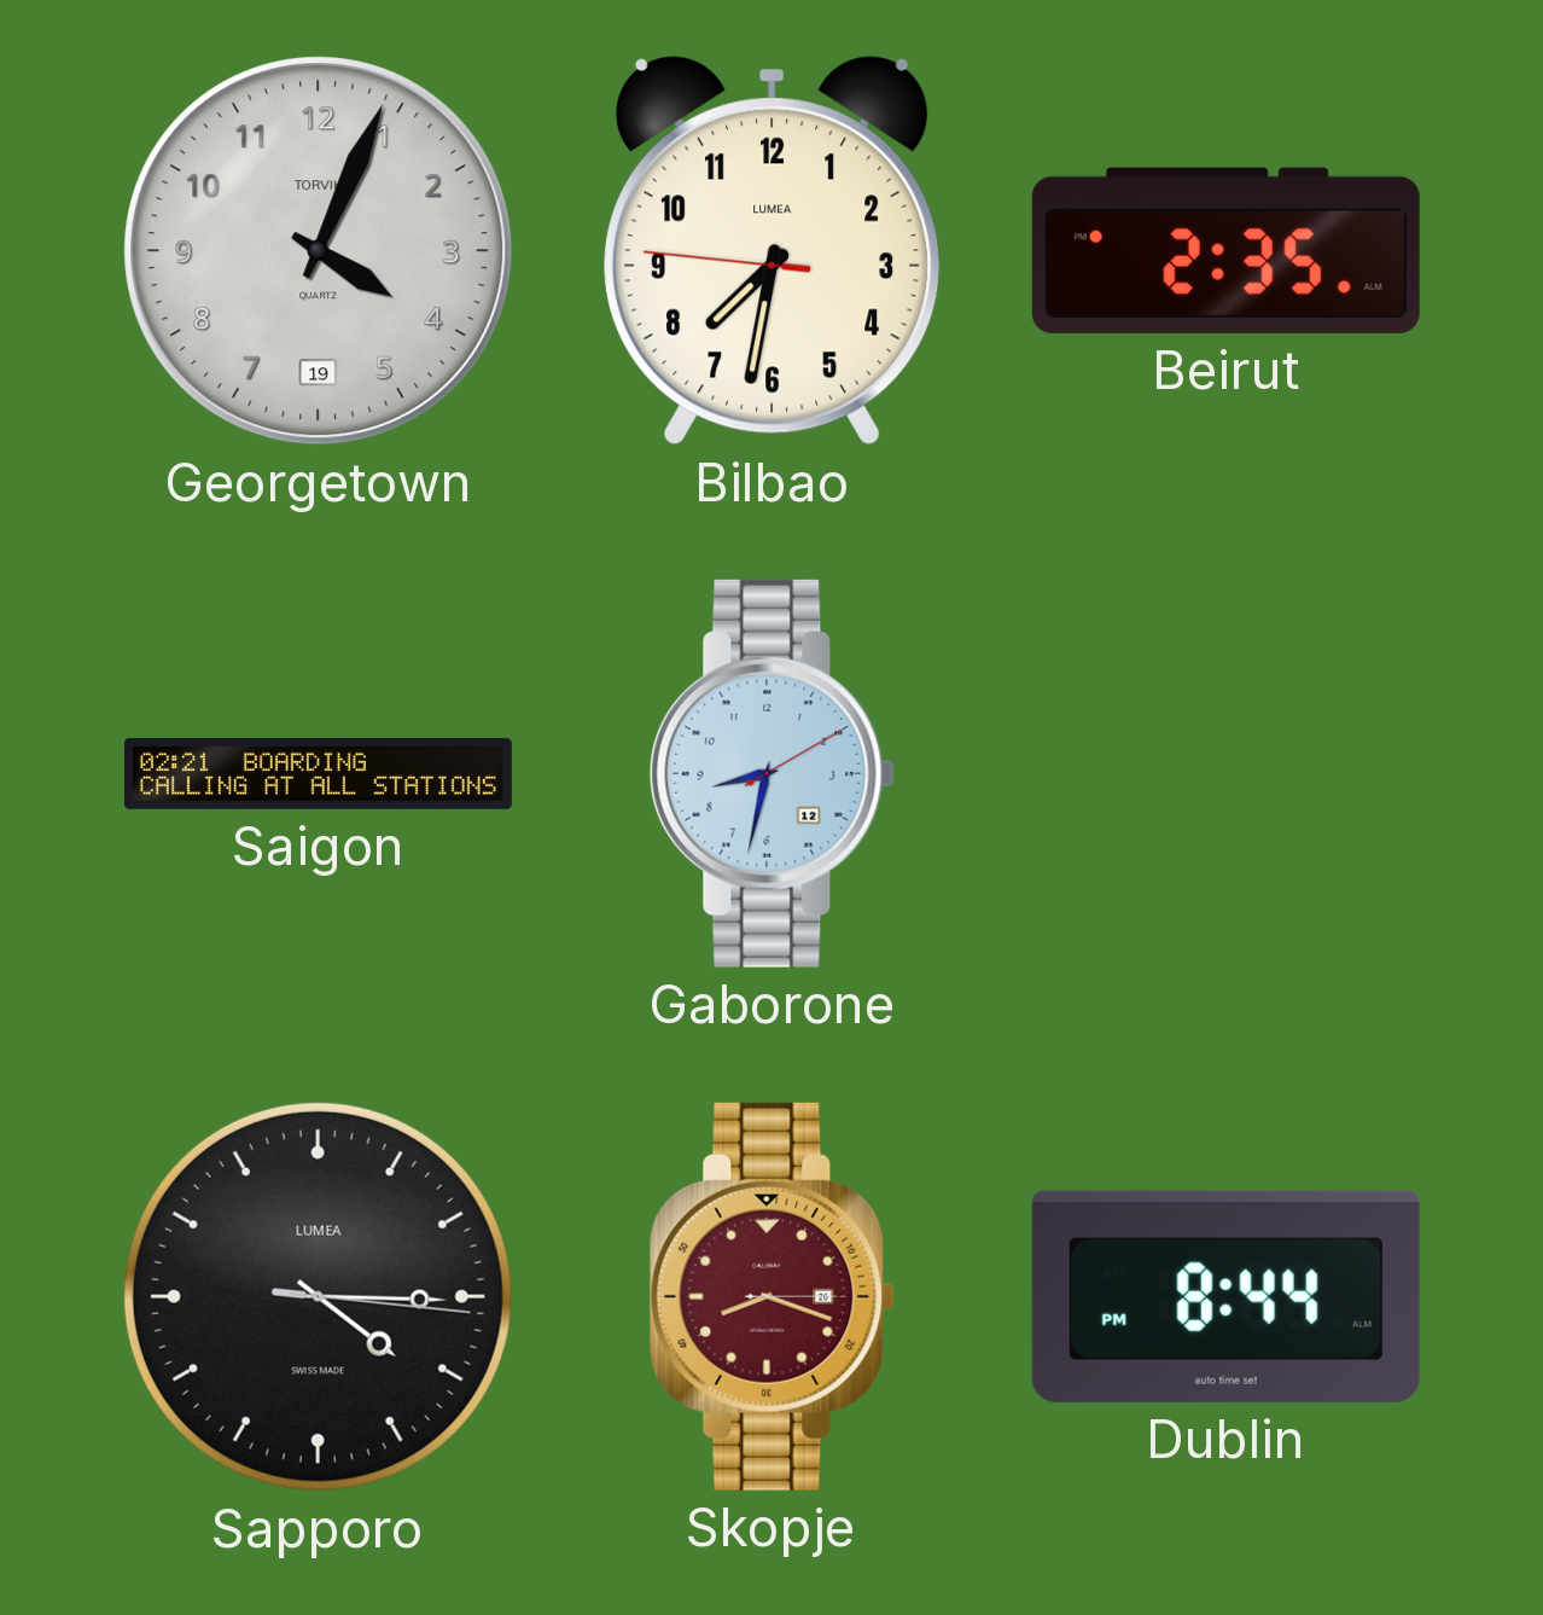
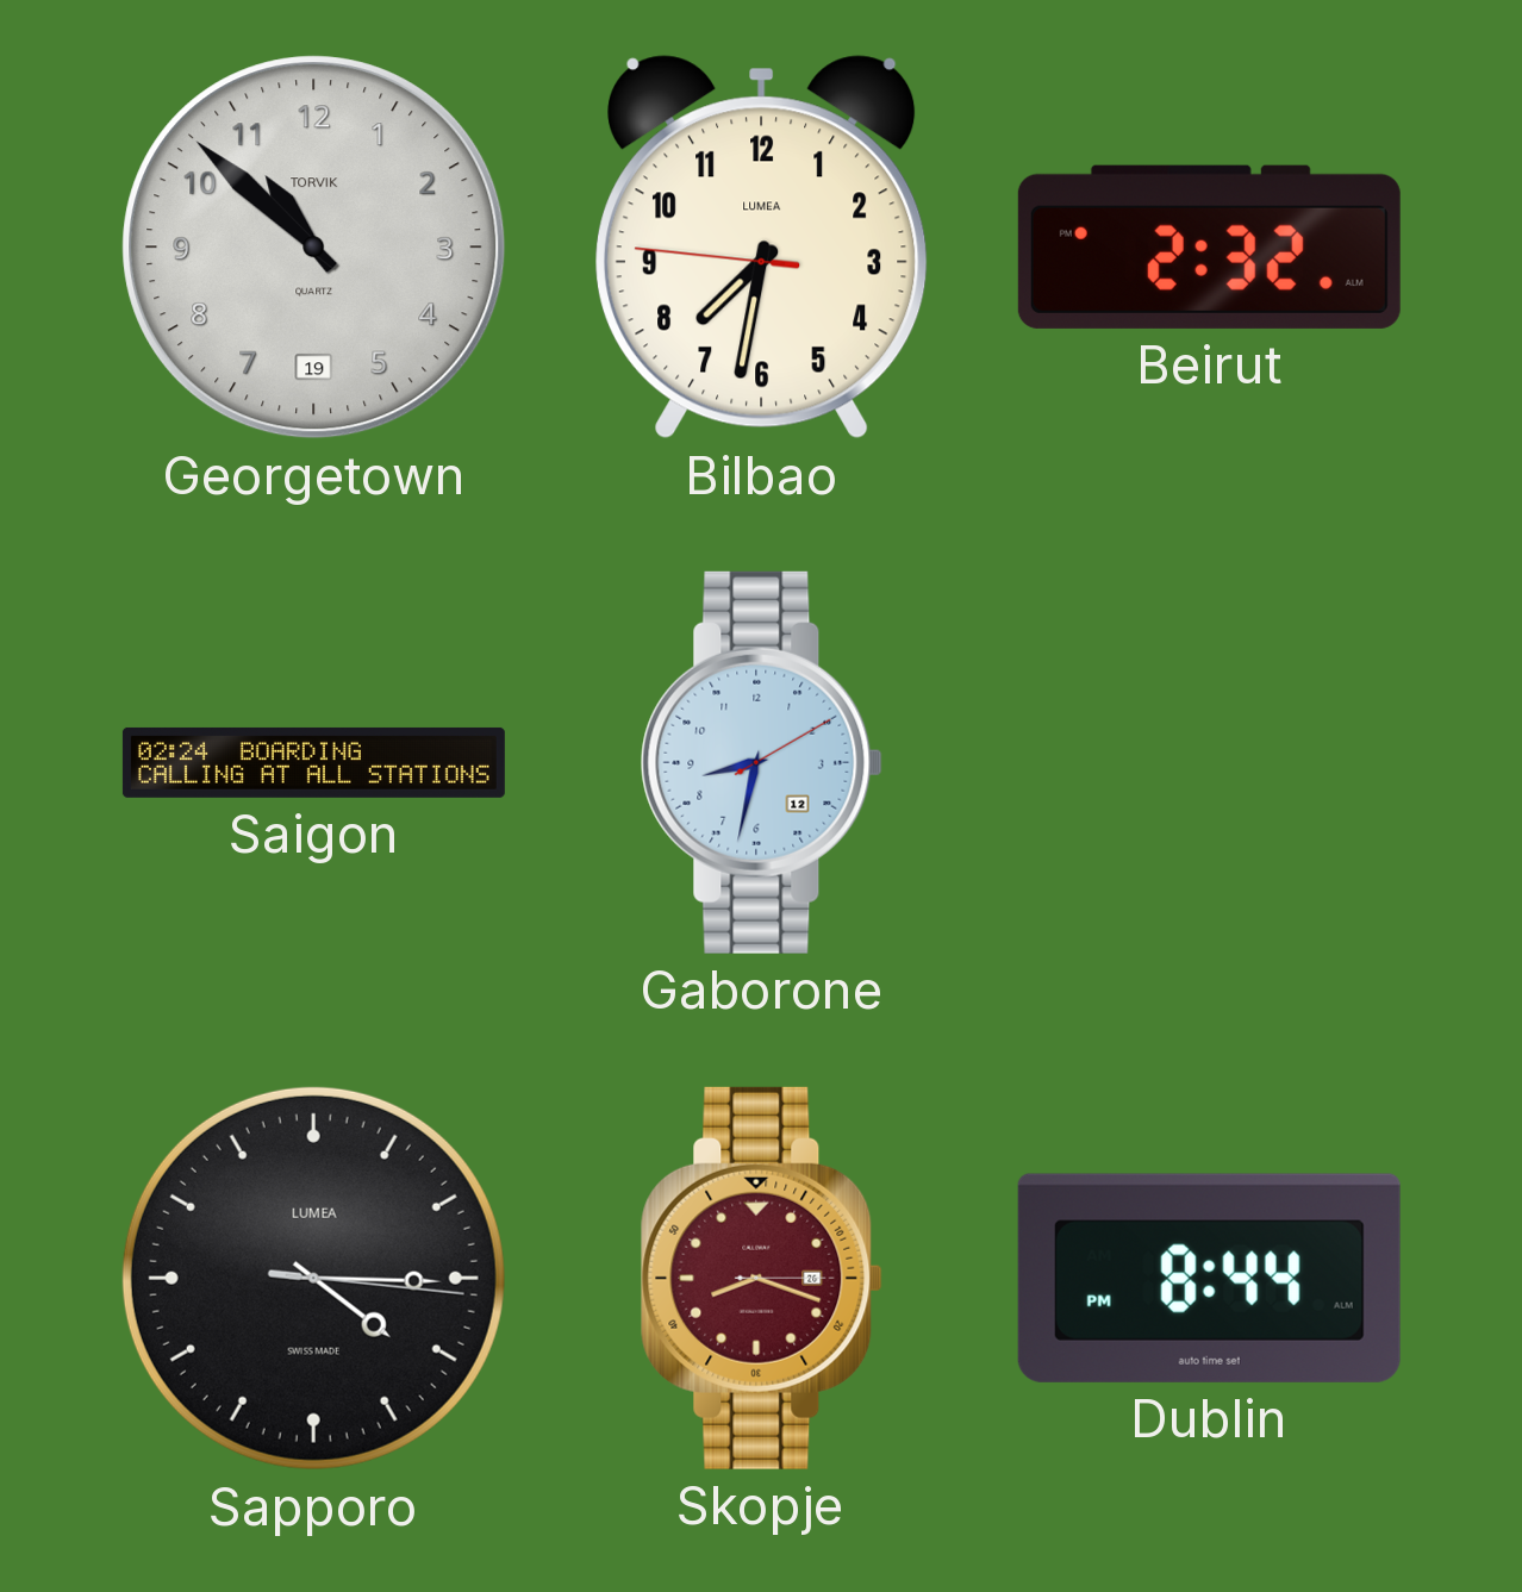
Georgetown: 4:04 -> 10:52 (314, 248)
Beirut: 2:35 -> 2:32 (1209, 246)
Saigon: 02:21 -> 02:24 (313, 762)
